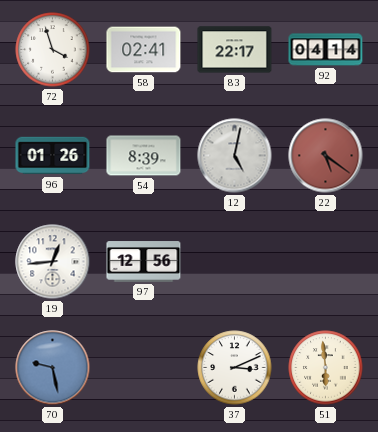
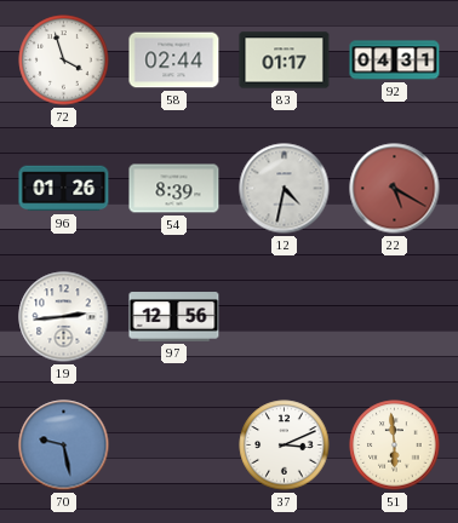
58: 02:41 -> 02:44 (174, 61)
83: 22:17 -> 01:17 (285, 61)
92: 04:14 -> 04:31 (395, 61)
12: 5:02 -> 4:32 (285, 189)
22: 5:21 -> 5:20 (395, 189)
19: 12:44 -> 2:44 (64, 317)
